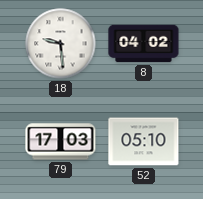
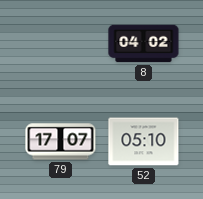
18: 9:29 -> none (61, 44)
79: 17:03 -> 17:07 (61, 142)
